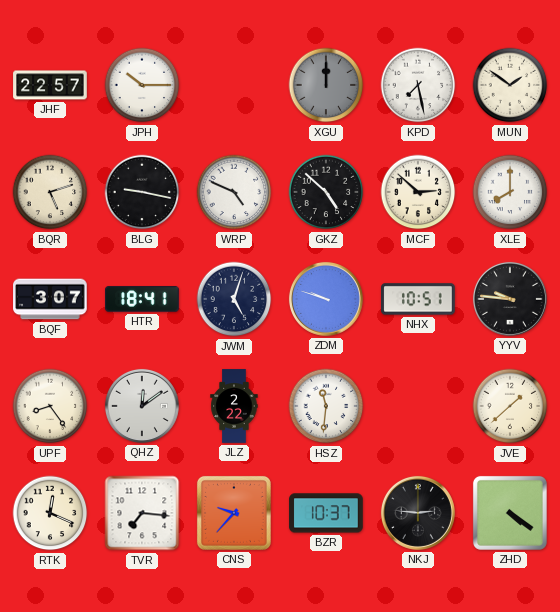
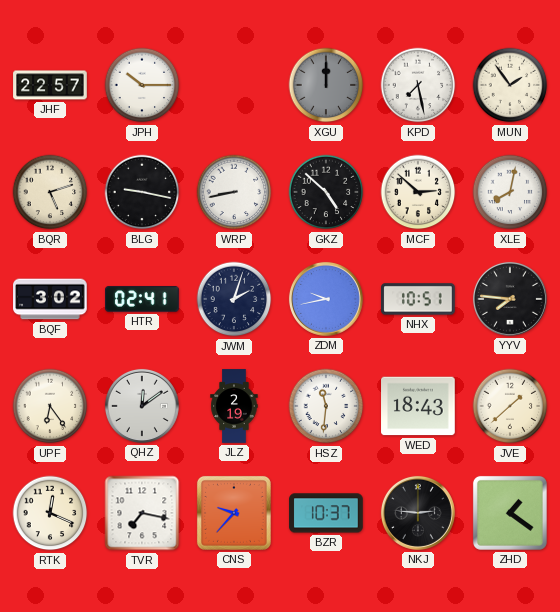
MUN: 1:51 -> 1:54 (510, 85)
WRP: 4:49 -> 8:43 (234, 192)
XLE: 8:00 -> 8:02 (510, 192)
BQF: 3:07 -> 3:02 (50, 299)
HTR: 18:41 -> 02:41 (142, 299)
JWM: 5:03 -> 2:03 (234, 299)
ZDM: 9:48 -> 9:43 (326, 299)
YYV: 9:46 -> 7:46 (510, 299)
UPF: 8:24 -> 6:24 (50, 406)
JLZ: 2:22 -> 2:19 (234, 406)
WED: none -> 18:43 (418, 406)
TVR: 7:16 -> 7:17 (142, 513)
ZHD: 4:21 -> 1:21 (510, 513)
